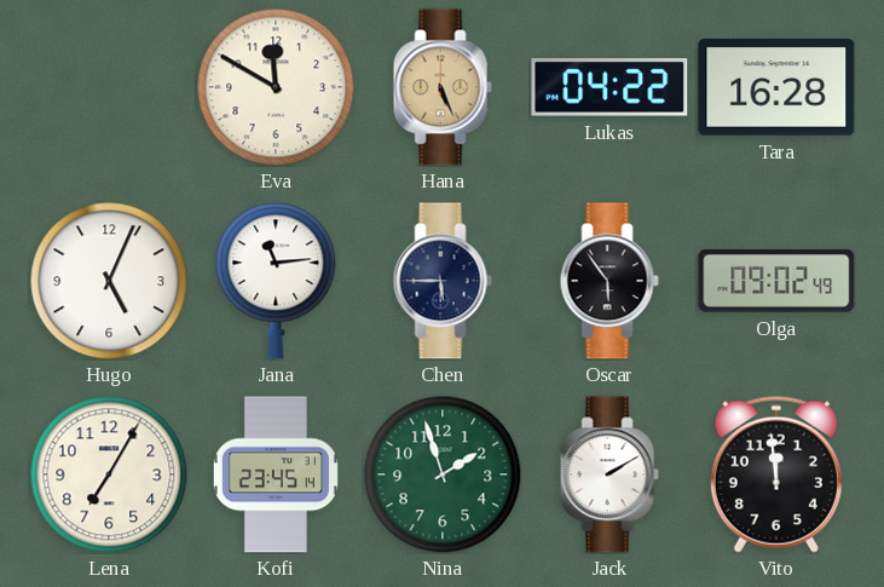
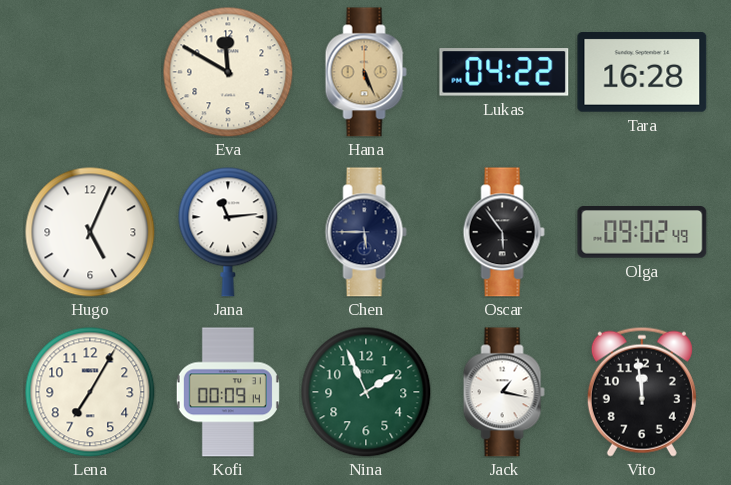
Kofi: 23:45 -> 00:09 (228, 392)
Nina: 1:57 -> 1:56 (366, 392)
Jack: 2:10 -> 1:17 (504, 392)
